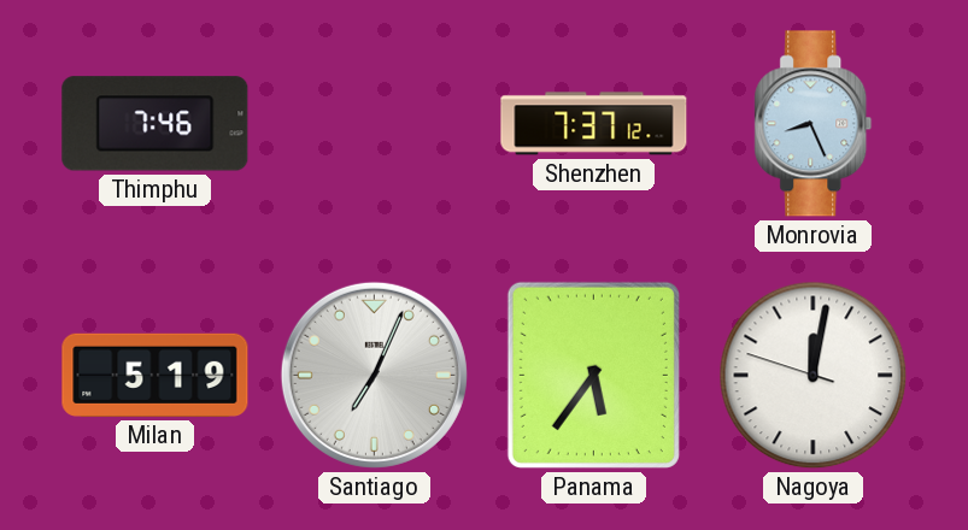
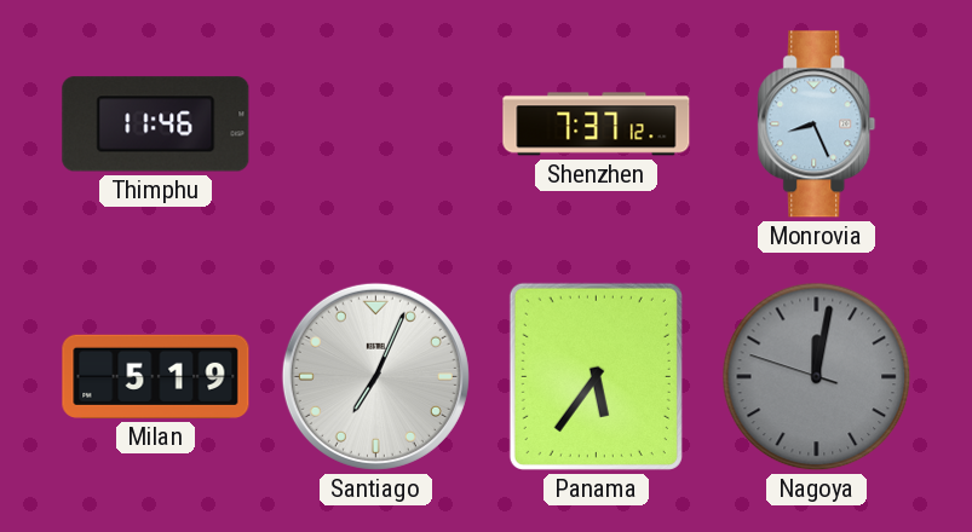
Thimphu: 7:46 -> 11:46 (156, 125)
Nagoya dial: white -> grey (817, 377)
